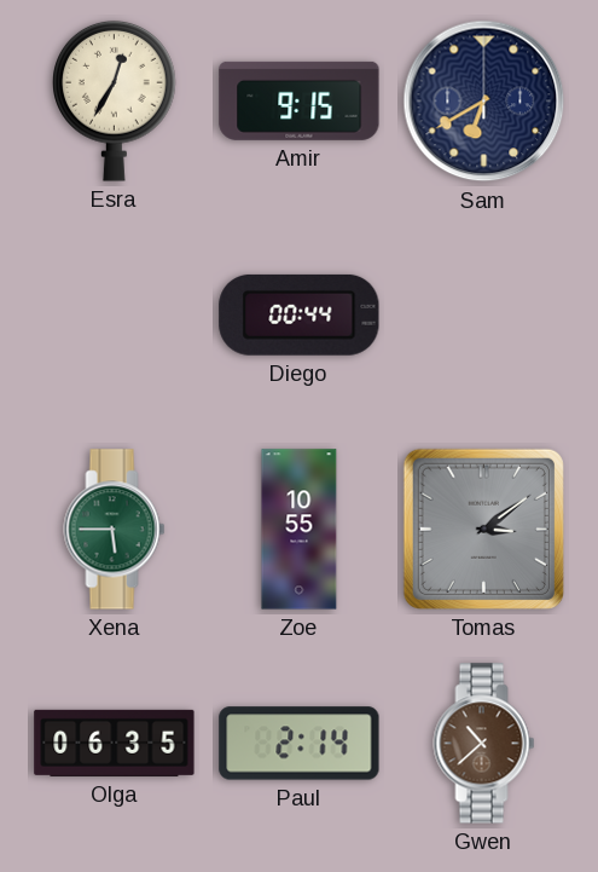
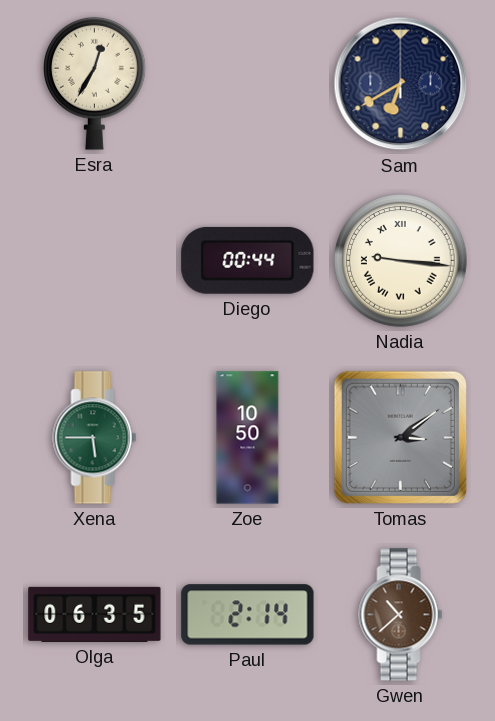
Amir: 9:15 -> none (300, 100)
Nadia: none -> 9:16 (401, 261)
Zoe: 10:55 -> 10:50 (248, 438)
